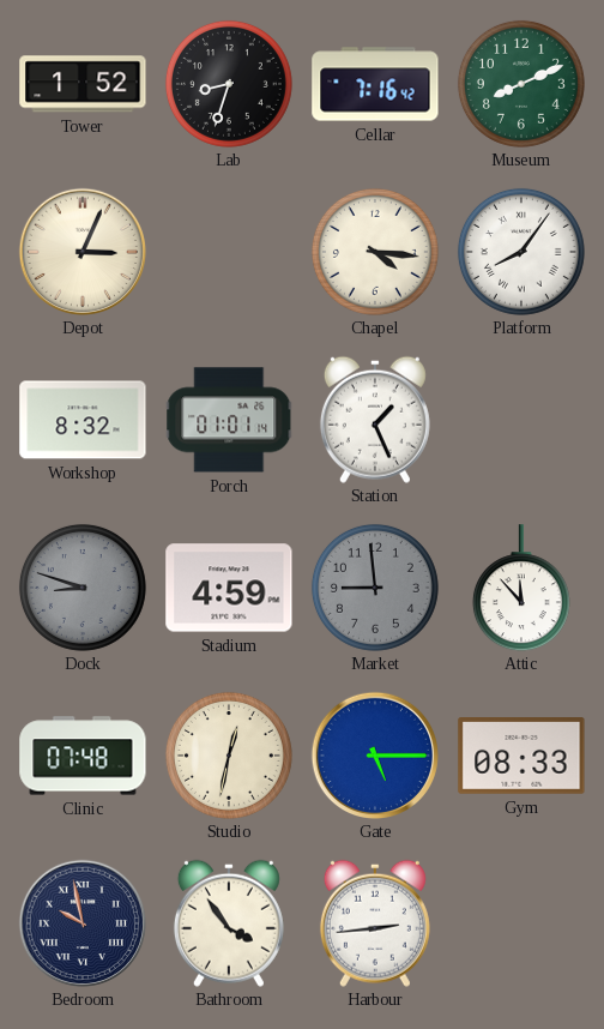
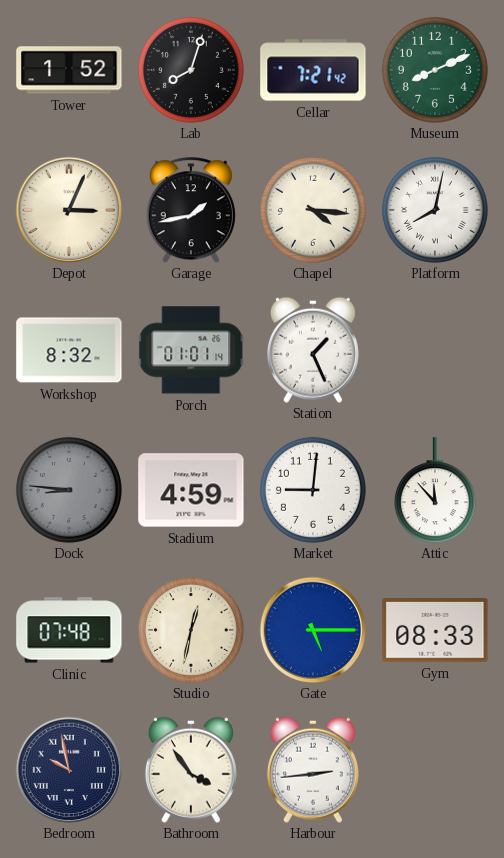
Lab: 8:33 -> 8:03 (191, 70)
Cellar: 7:16 -> 7:21 (313, 70)
Garage: none -> 1:43 (191, 210)
Platform: 8:06 -> 8:02 (435, 210)
Dock: 8:48 -> 8:46 (69, 490)
Market: 8:59 -> 9:01 (313, 490)
Market dial: grey -> white (313, 490)
